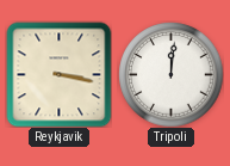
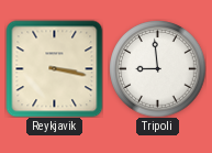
Tripoli: 12:01 -> 8:59 (157, 68)
